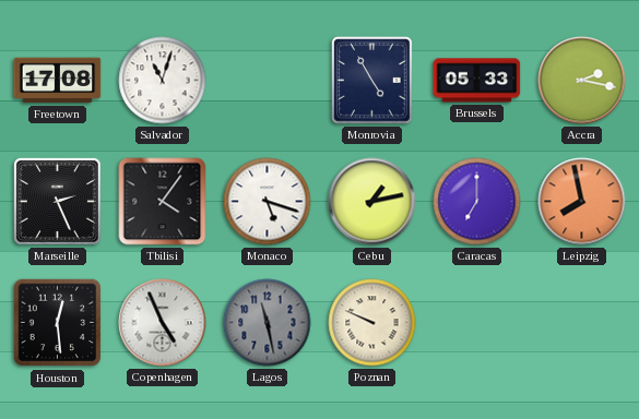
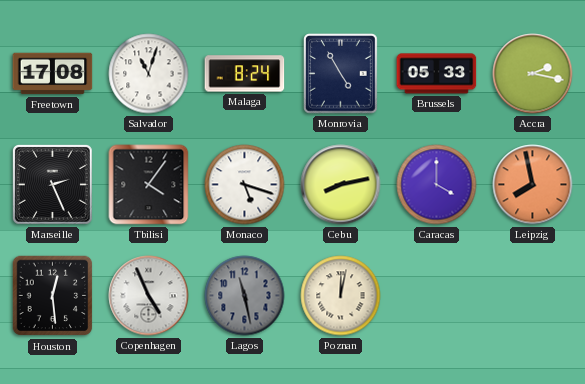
Malaga: none -> 8:24 (245, 74)
Cebu: 1:13 -> 8:13 (341, 185)
Caracas: 7:00 -> 4:00 (437, 185)
Poznan: 9:49 -> 12:02 (341, 296)
